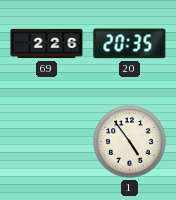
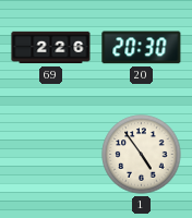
20: 20:35 -> 20:30 (142, 48)
